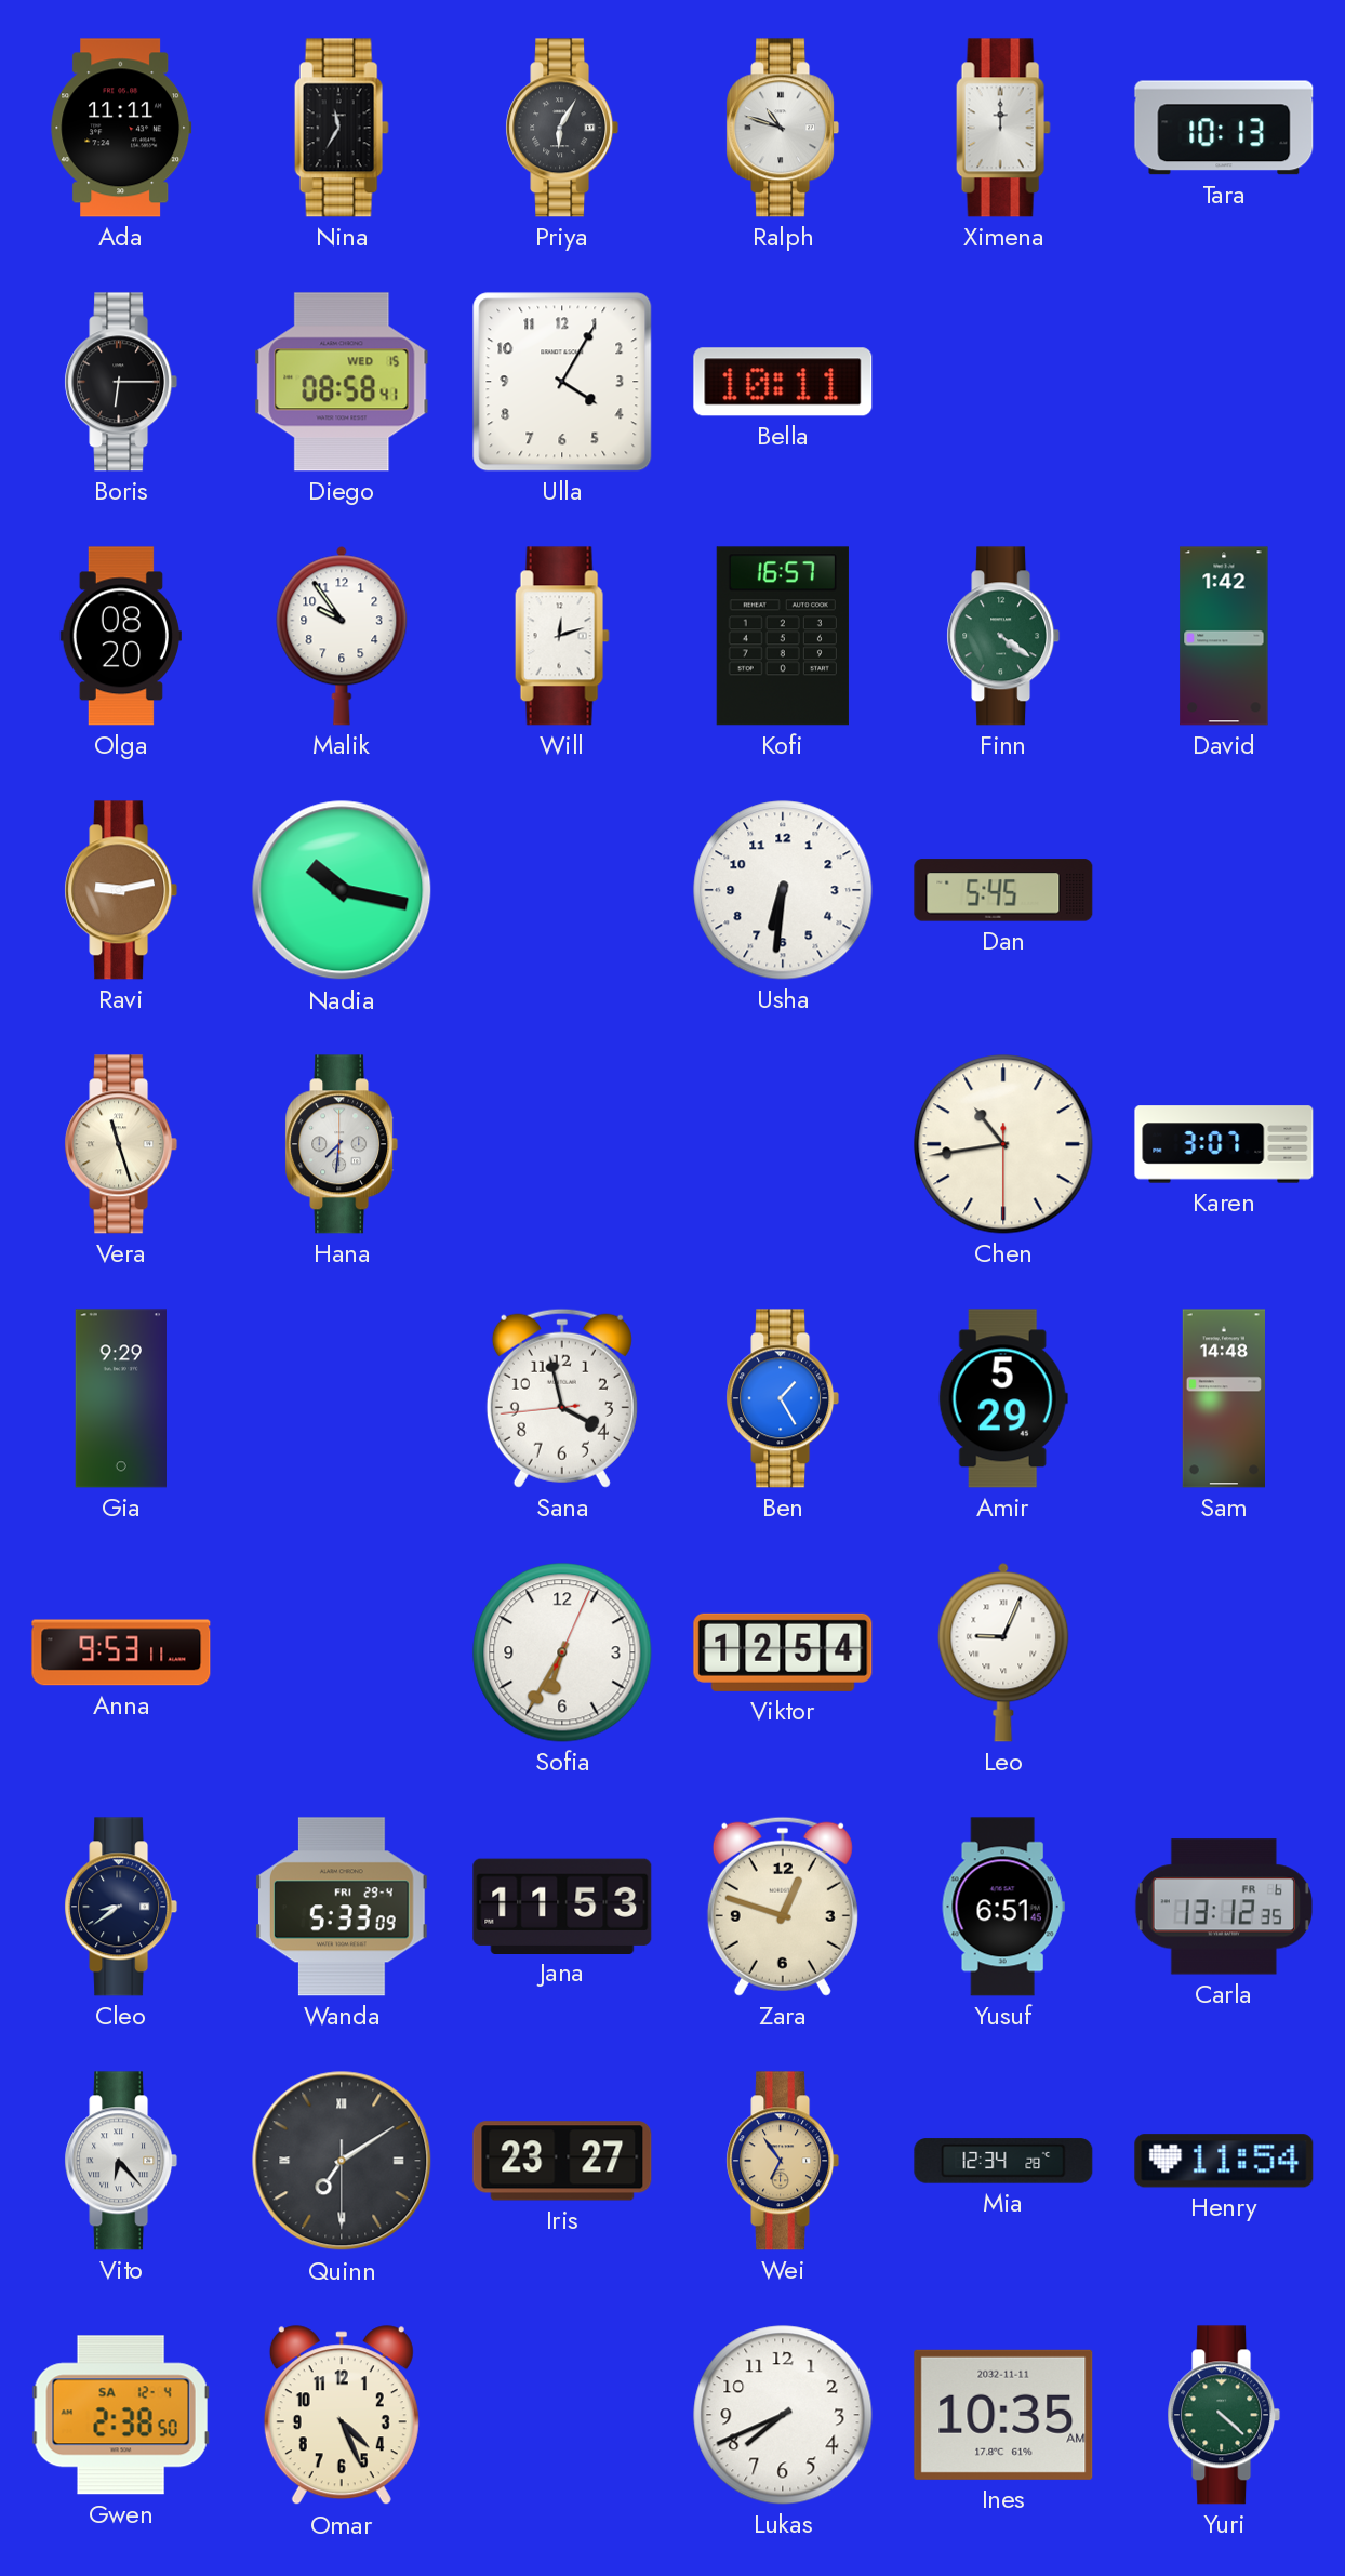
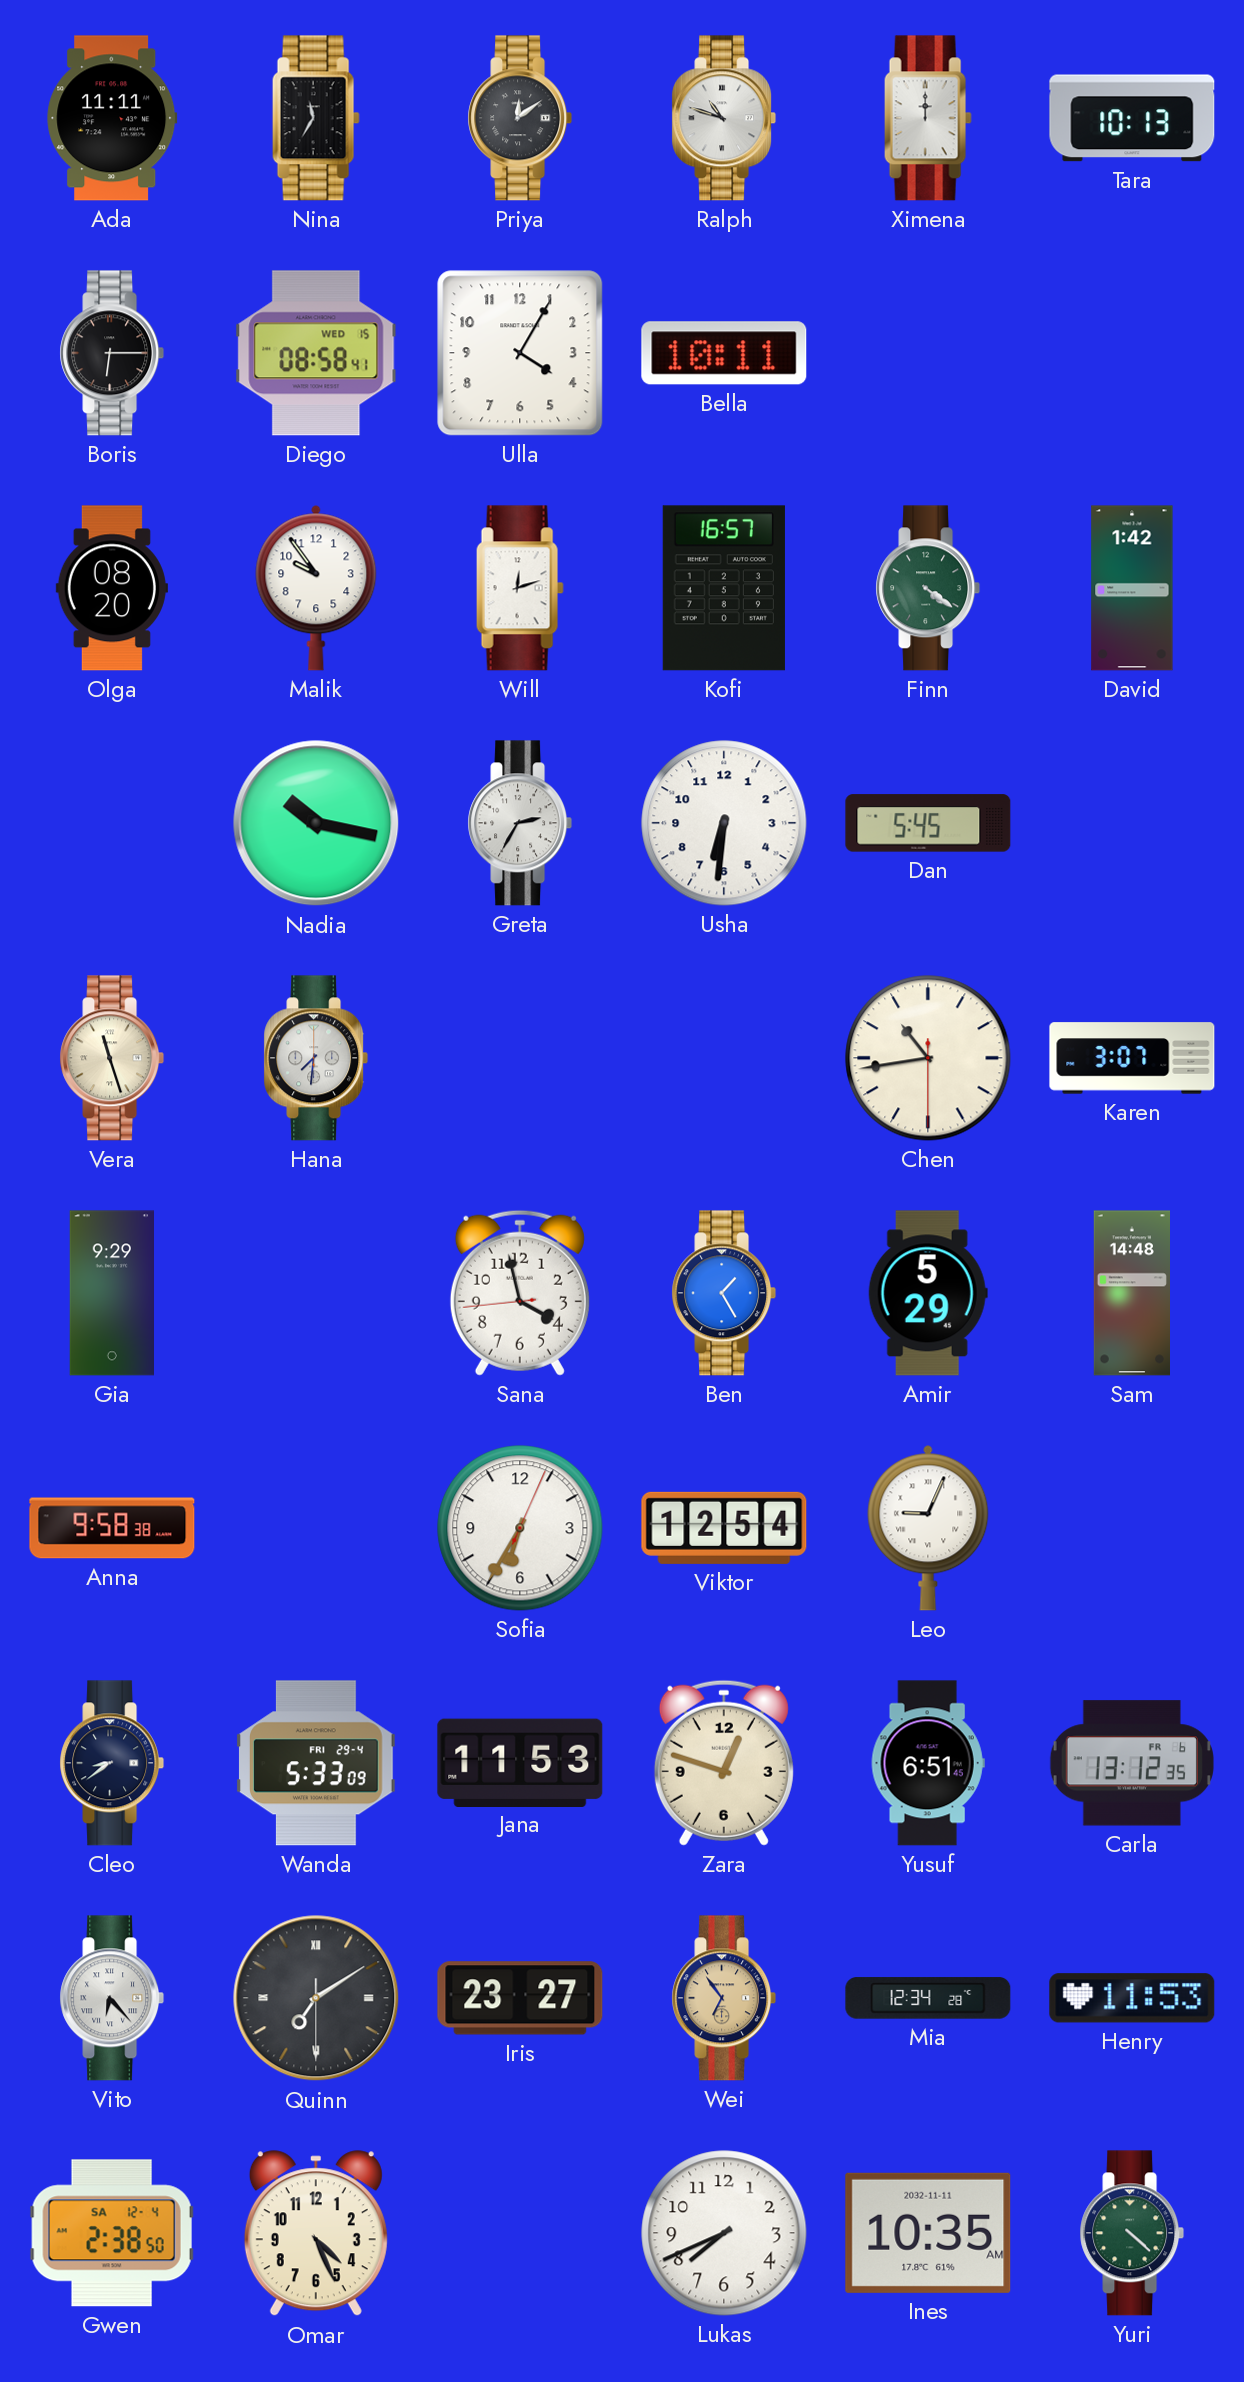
Priya: 6:05 -> 12:09 (520, 118)
Ravi: 9:13 -> none (121, 890)
Greta: none -> 2:35 (520, 823)
Anna: 9:53 -> 9:58 (112, 1528)
Henry: 11:54 -> 11:53 (1132, 1998)
